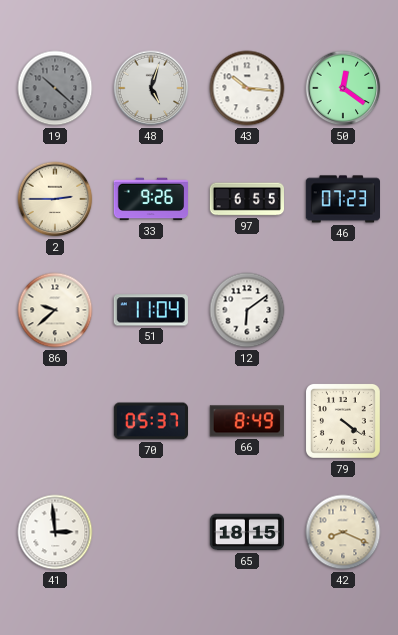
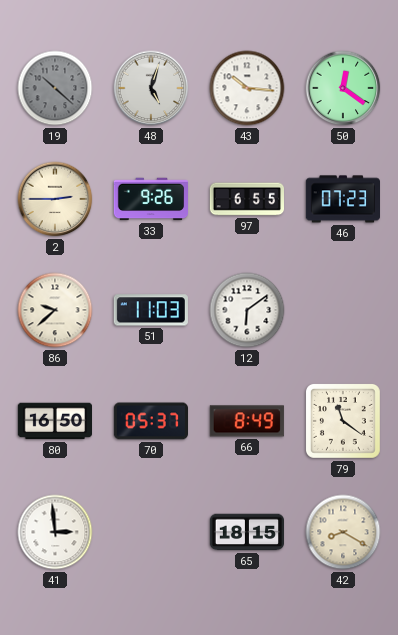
51: 11:04 -> 11:03 (151, 310)
80: none -> 16:50 (54, 421)
79: 4:21 -> 11:21 (343, 421)
42: 8:19 -> 8:20 (343, 532)
